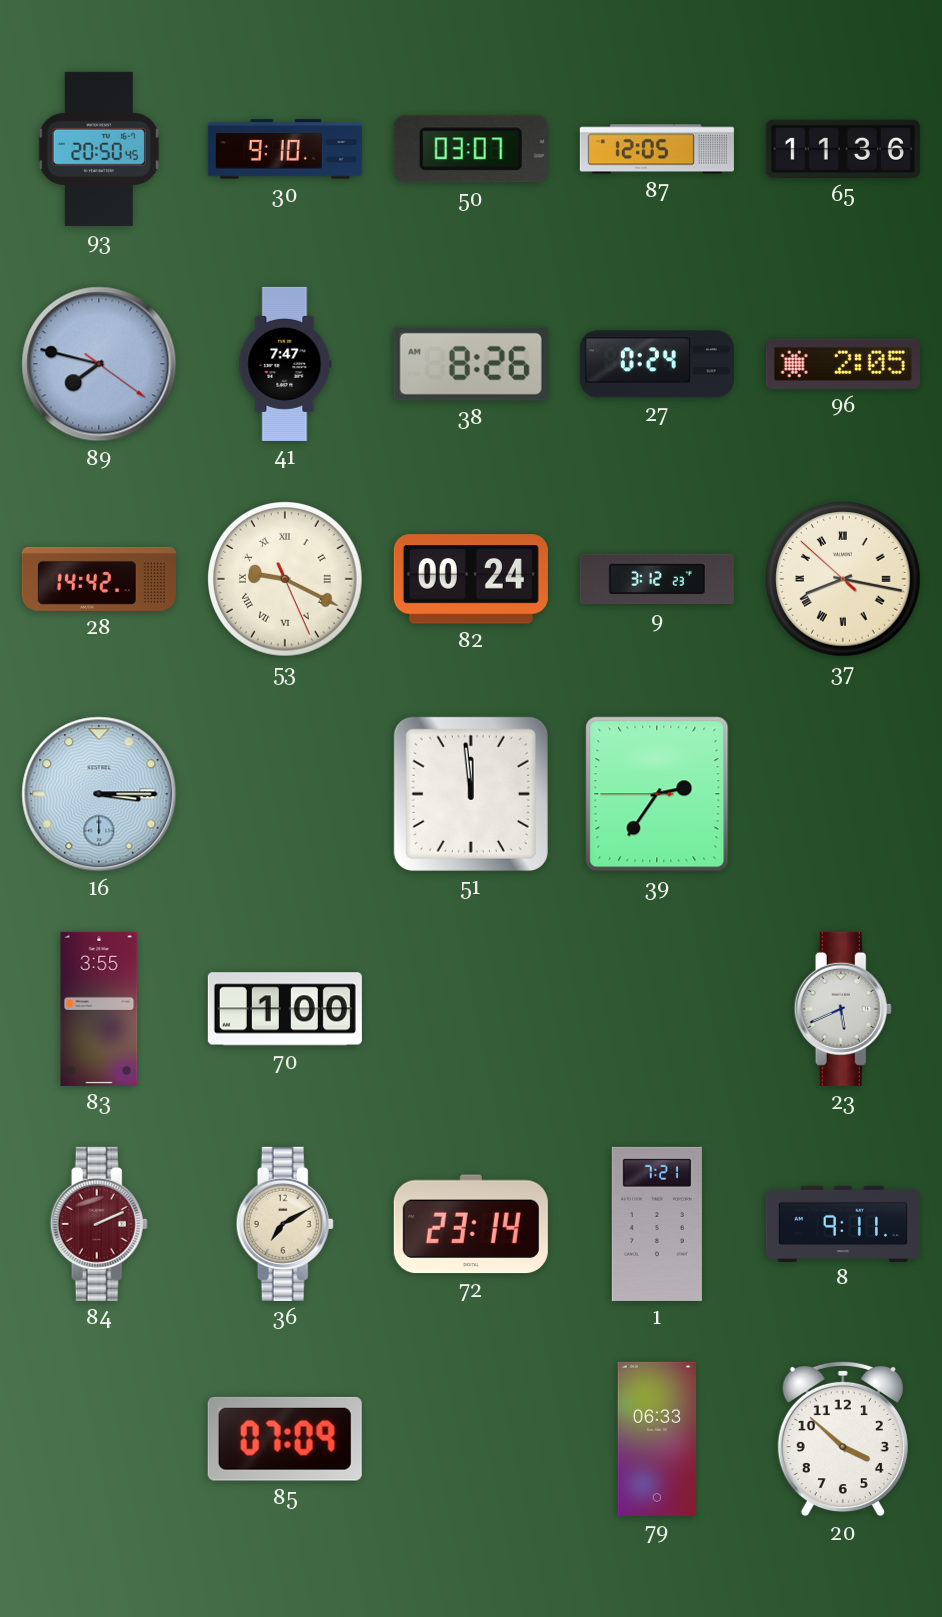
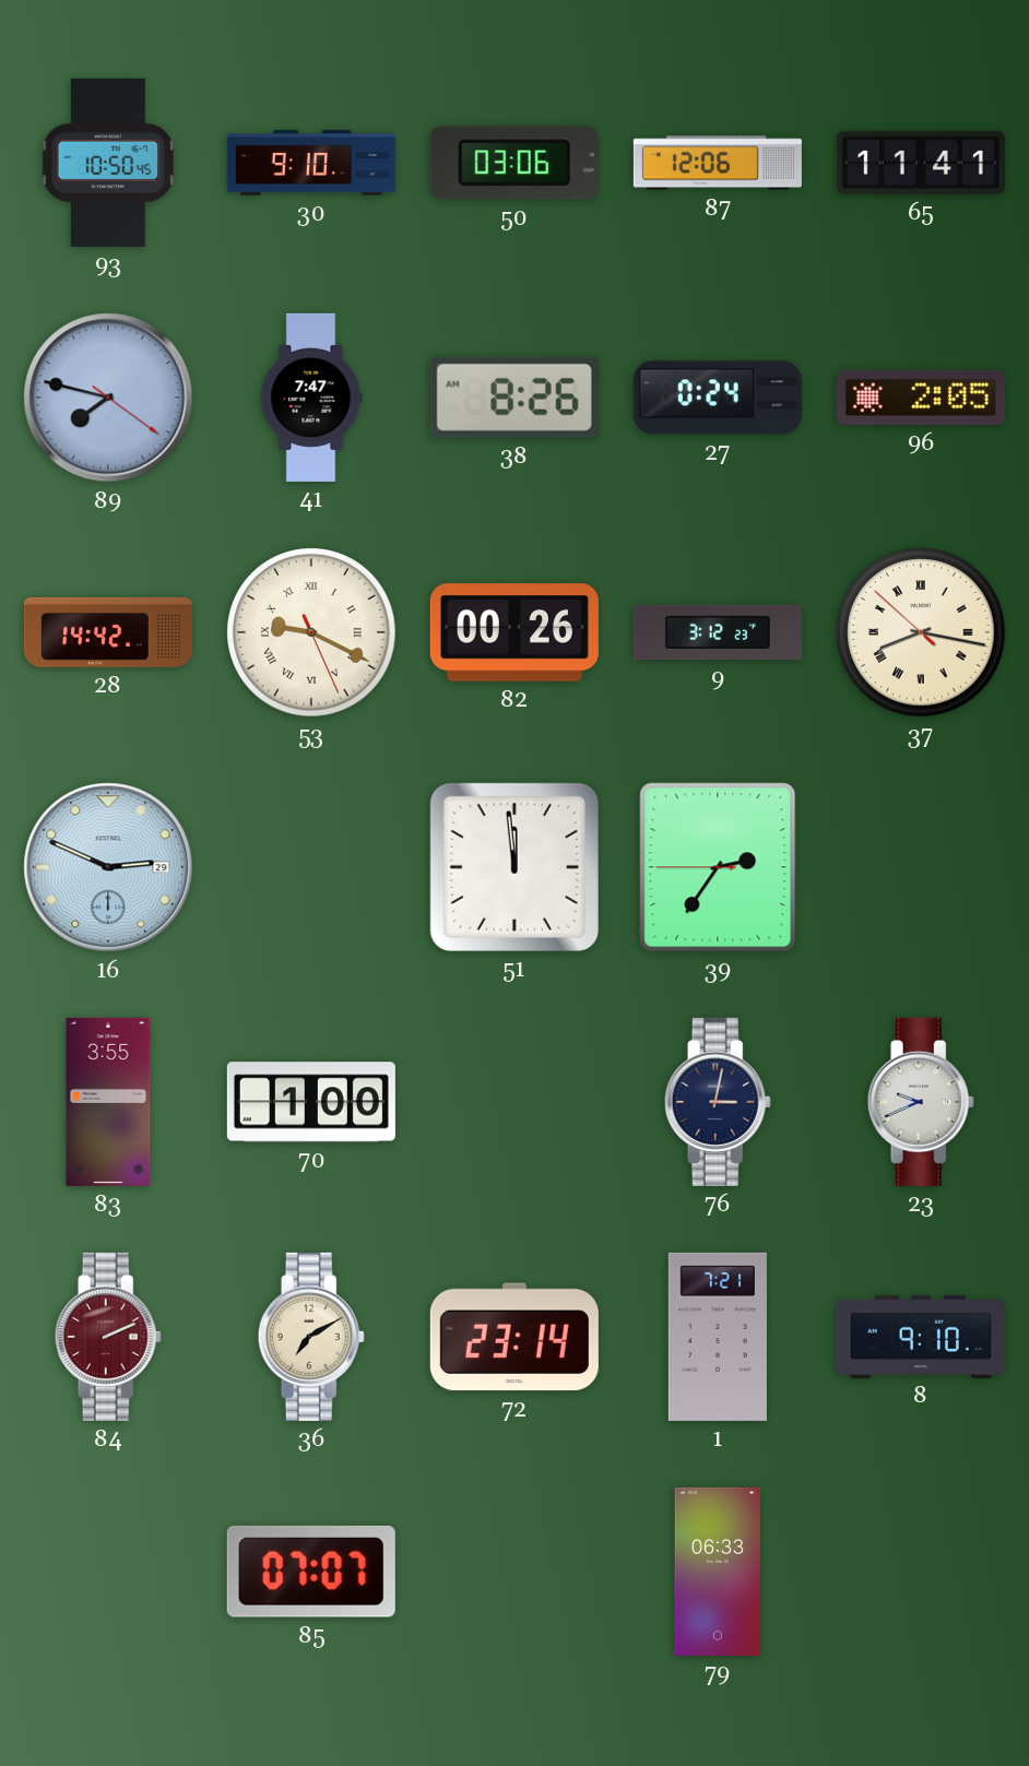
93: 20:50 -> 10:50 (108, 163)
50: 03:07 -> 03:06 (514, 163)
87: 12:05 -> 12:06 (718, 163)
65: 11:36 -> 11:41 (921, 163)
82: 00:24 -> 00:26 (514, 632)
16: 3:15 -> 2:49 (108, 867)
76: none -> 3:02 (718, 1102)
23: 5:41 -> 9:41 (921, 1102)
8: 9:11 -> 9:10 (921, 1336)
85: 07:09 -> 07:07 (311, 1572)
20: 3:52 -> none (843, 1439)
